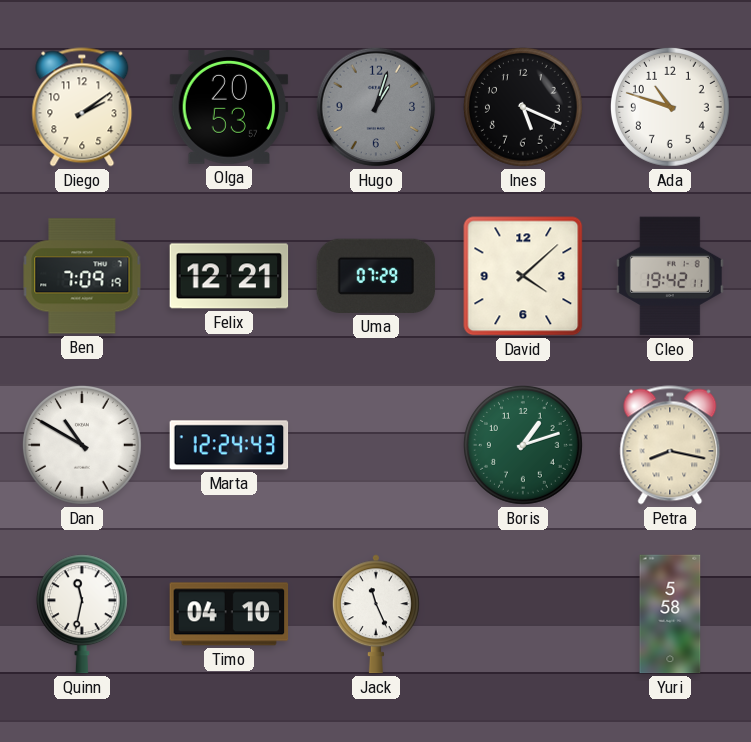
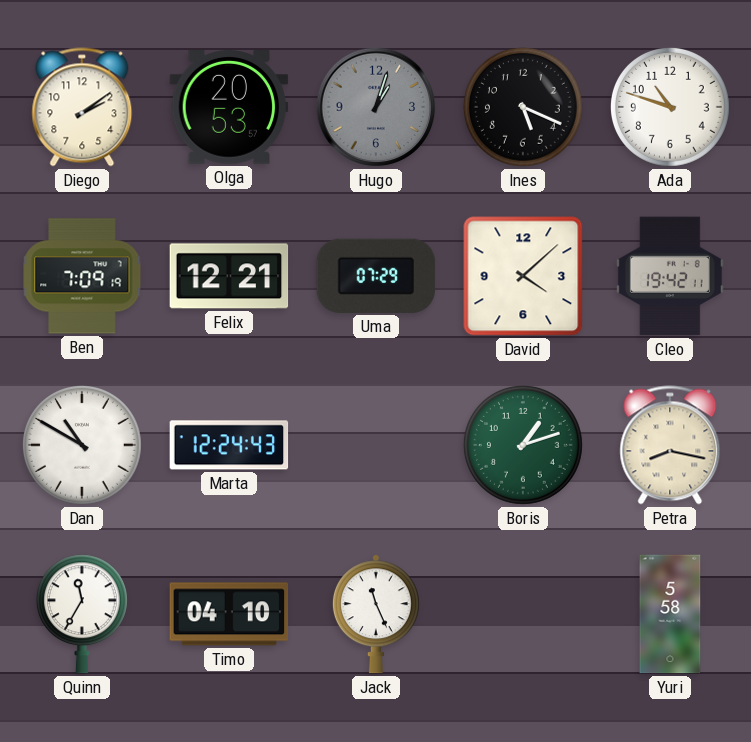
Quinn: 11:32 -> 11:35 (82, 614)
